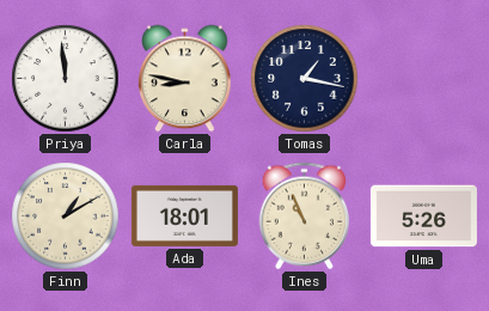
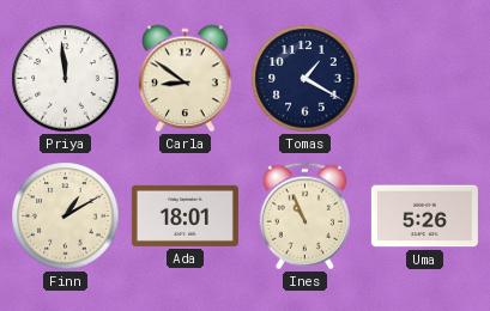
Carla: 8:47 -> 8:51 (186, 79)
Tomas: 1:17 -> 1:20 (306, 79)
